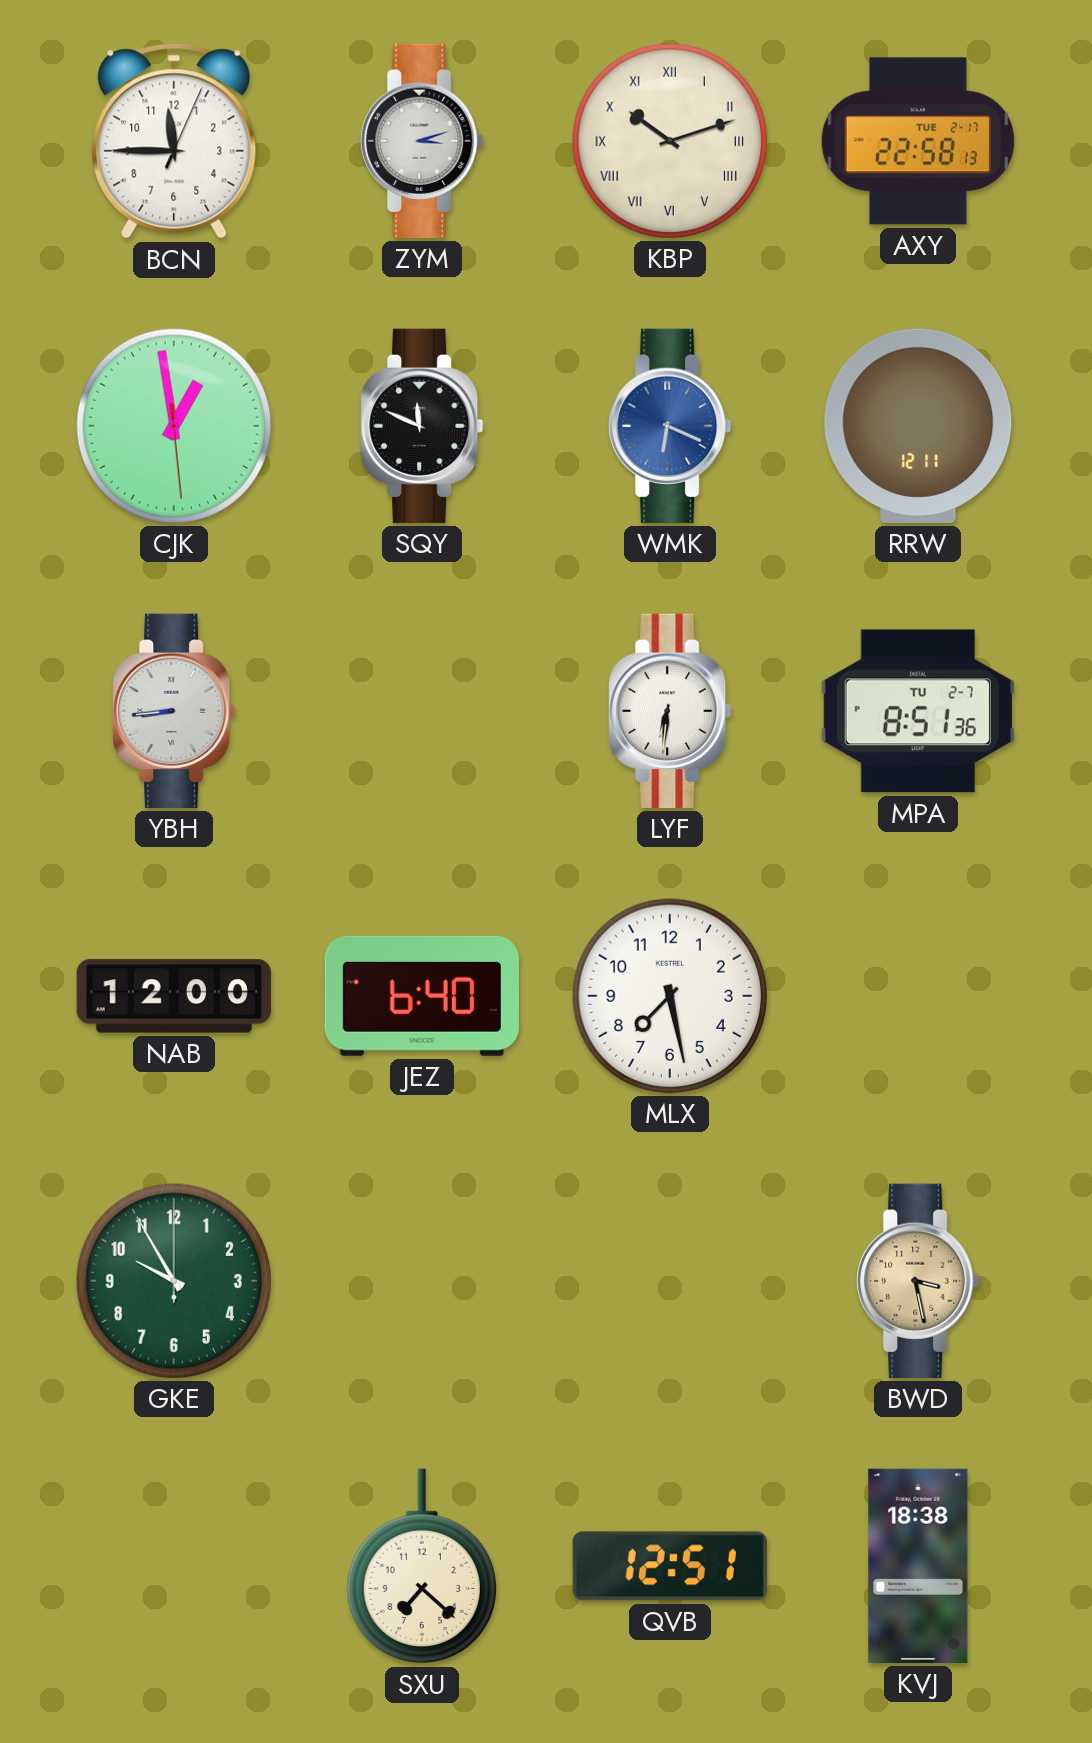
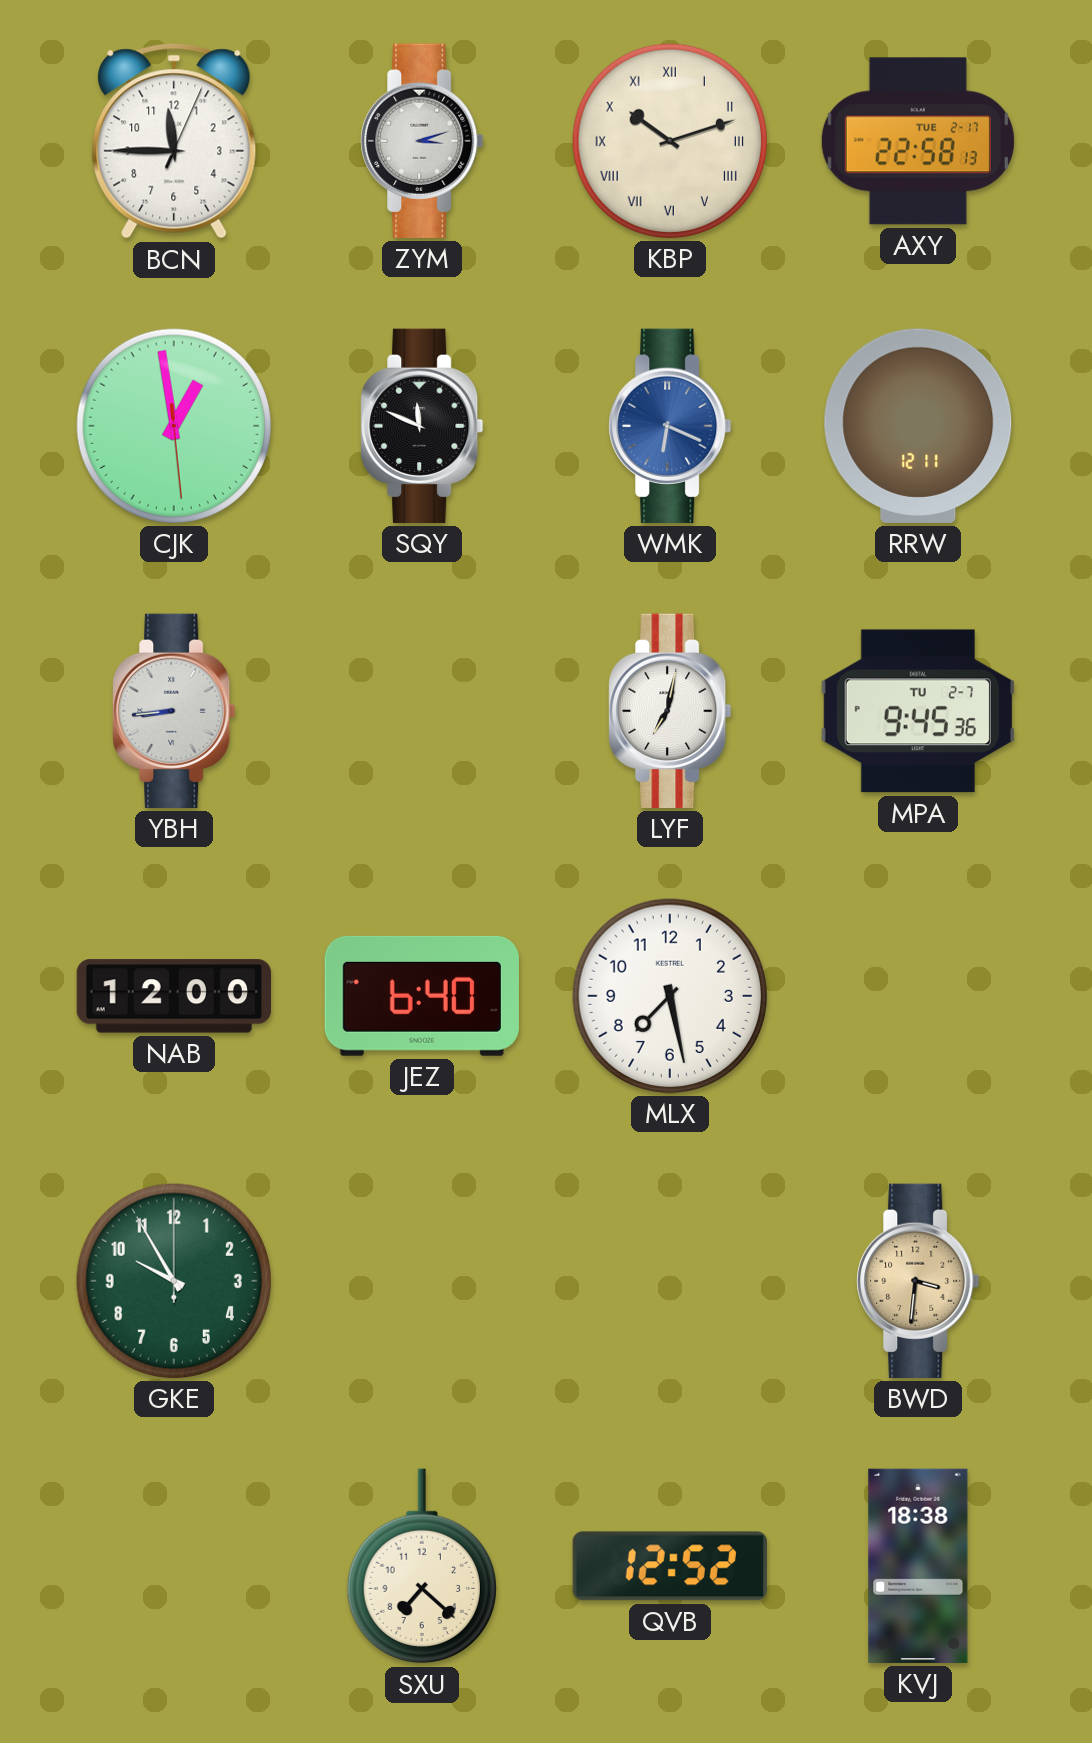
LYF: 6:31 -> 7:02 (670, 711)
MPA: 8:51 -> 9:45 (918, 711)
BWD: 3:28 -> 3:31 (918, 1281)
QVB: 12:51 -> 12:52 (670, 1566)
